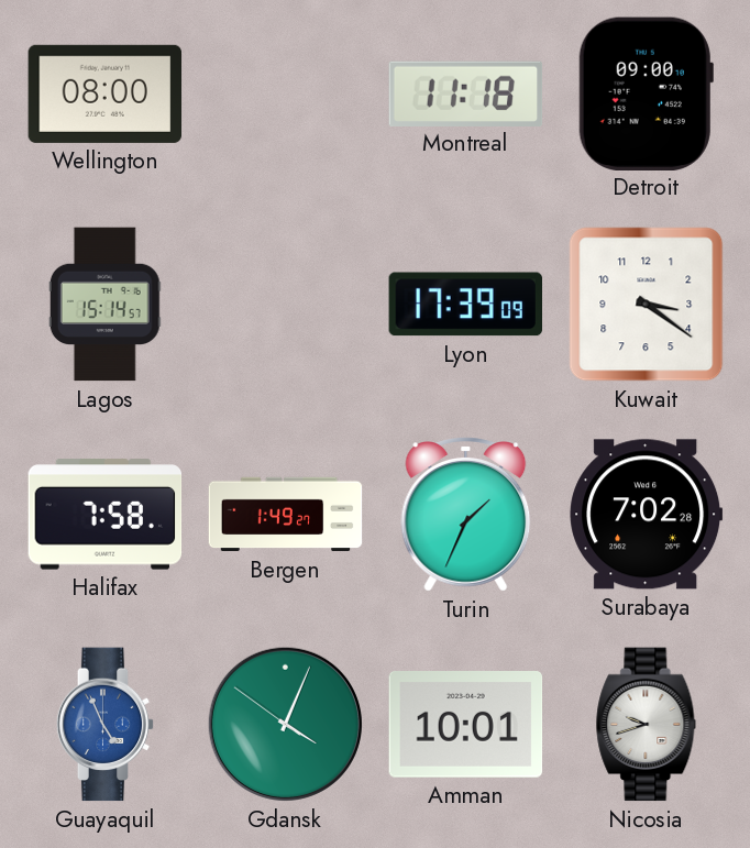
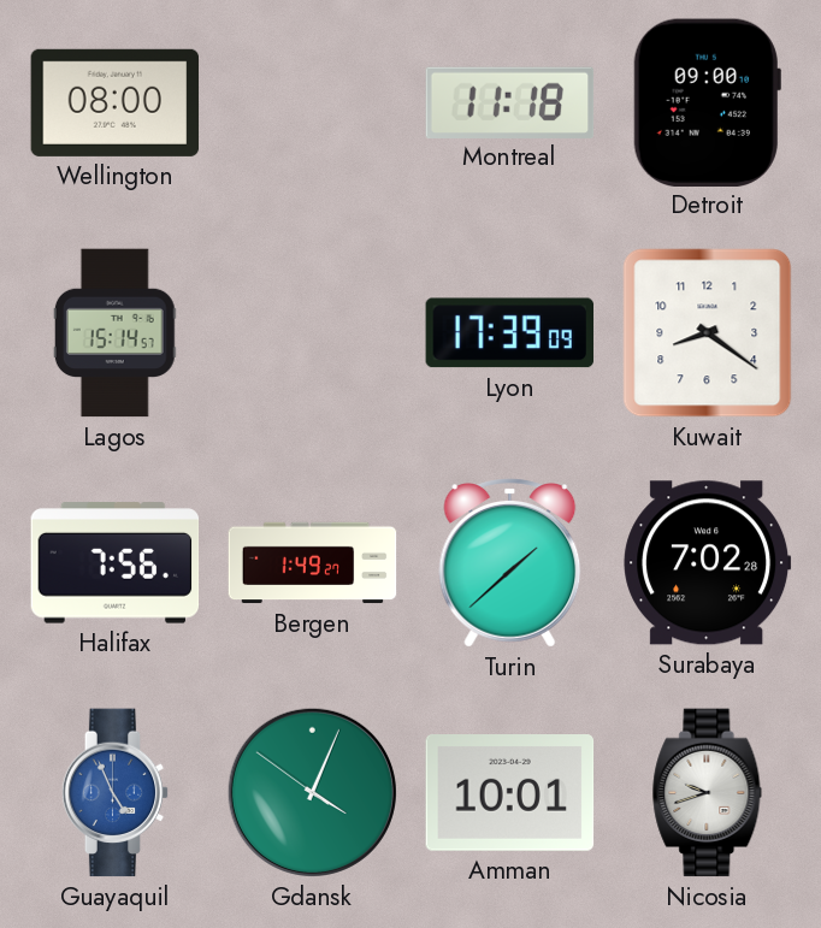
Kuwait: 3:21 -> 8:21 (708, 333)
Halifax: 7:58 -> 7:56 (116, 563)
Turin: 1:34 -> 1:38 (510, 563)
